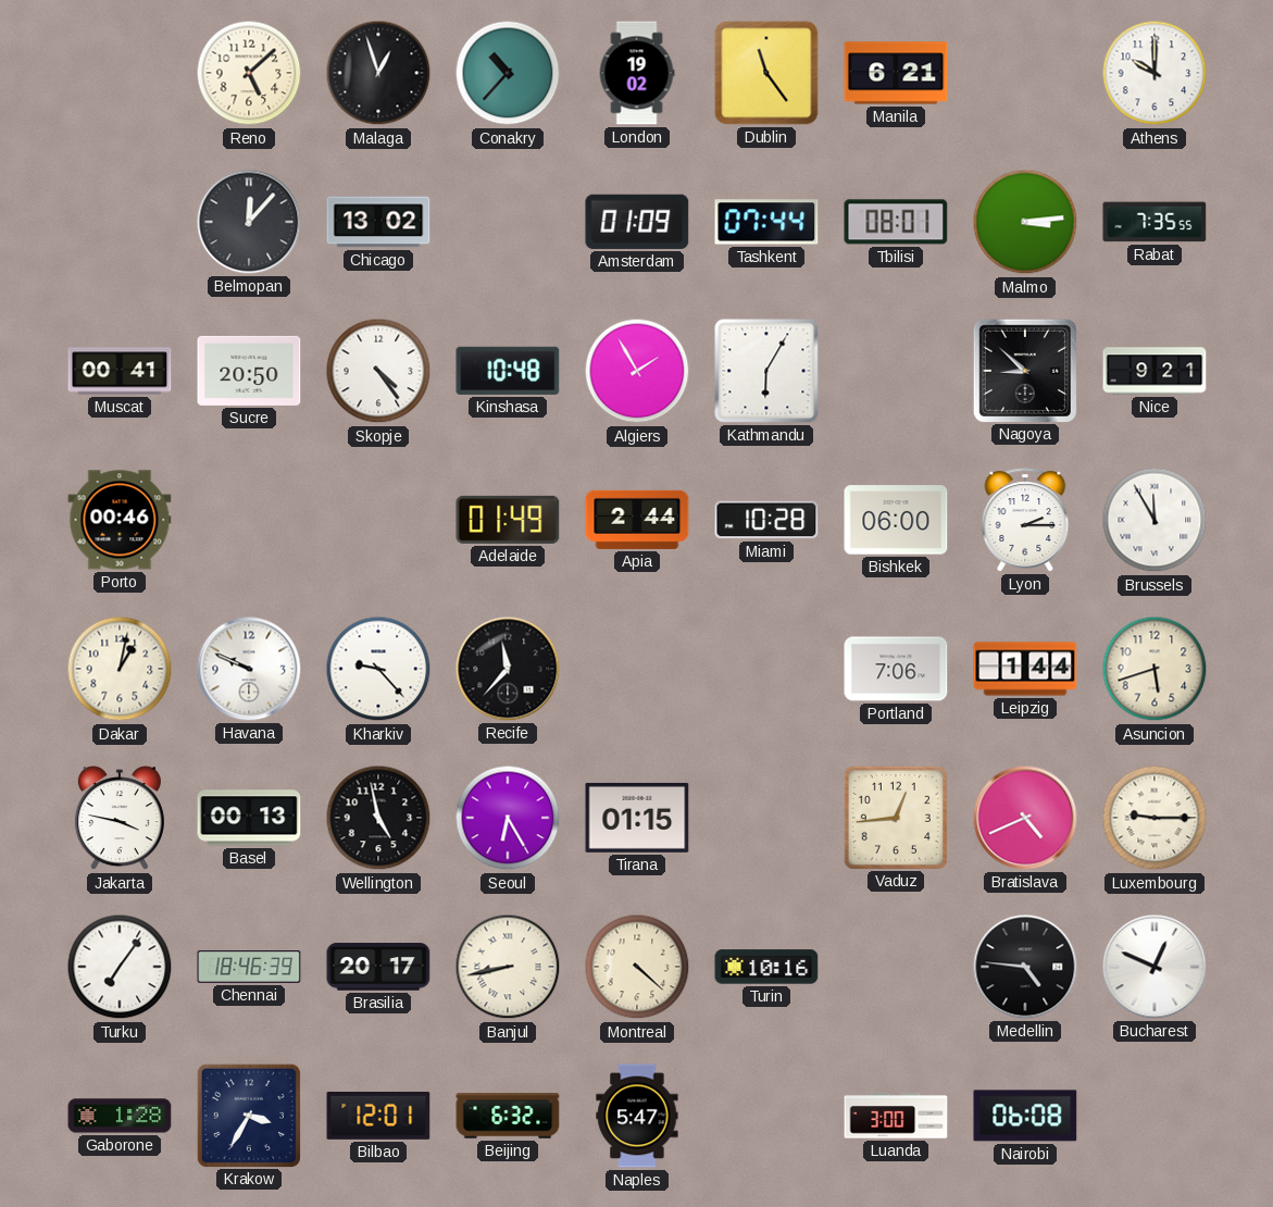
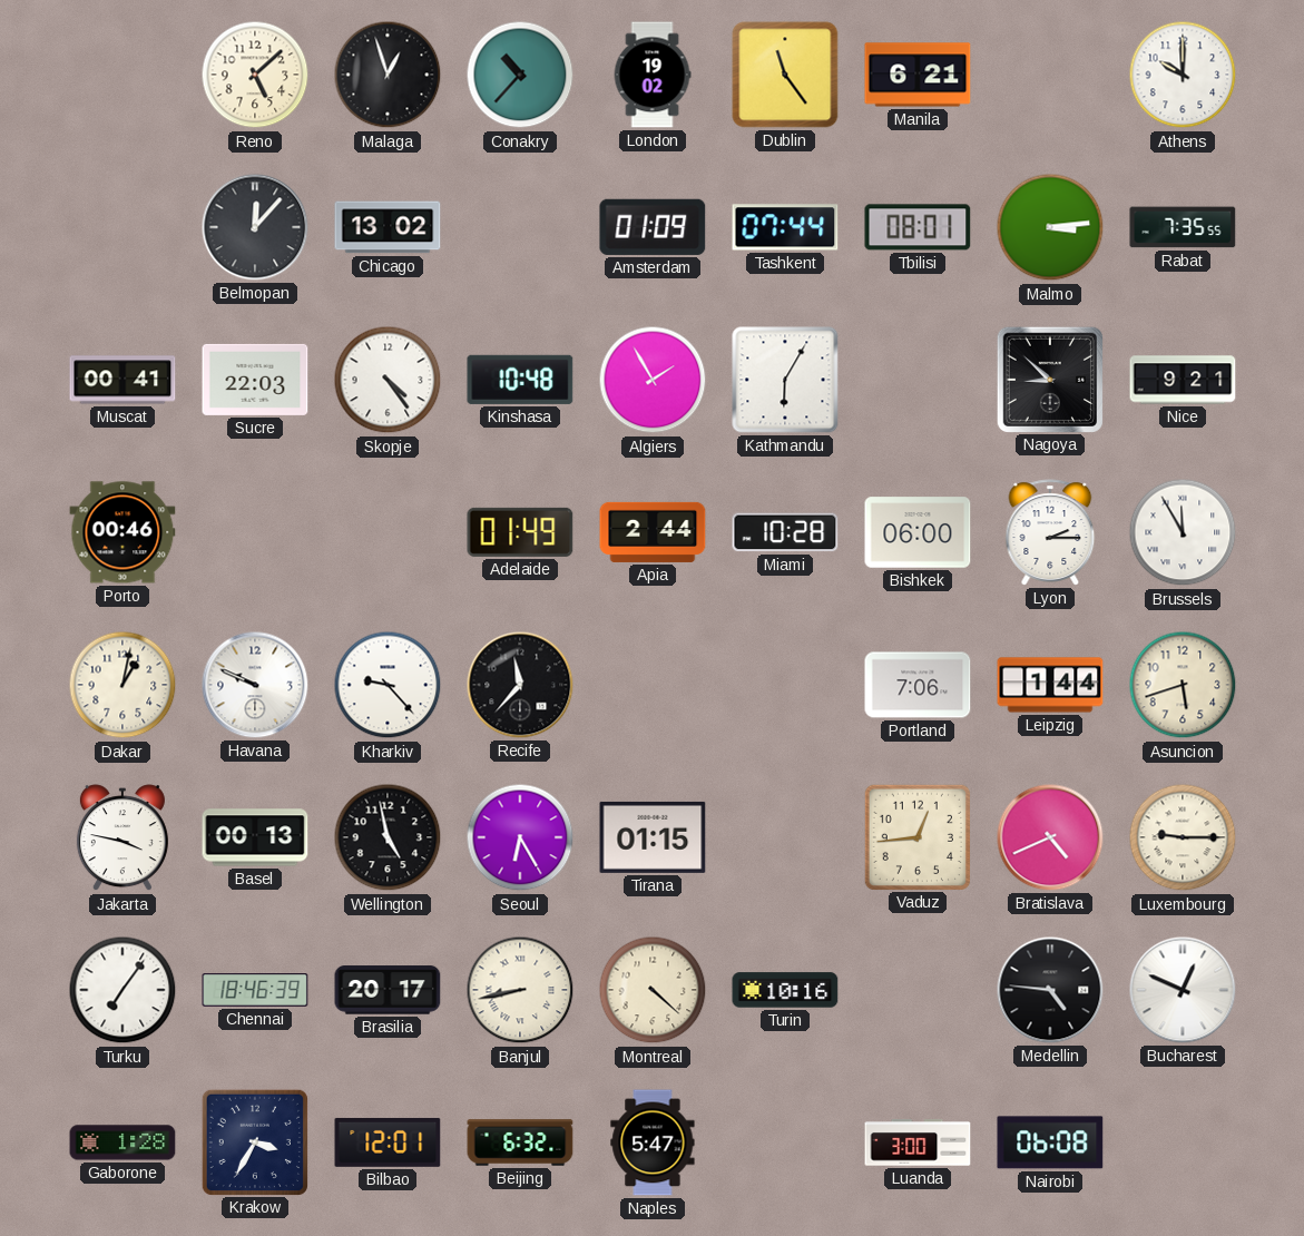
Sucre: 20:50 -> 22:03 (255, 380)
